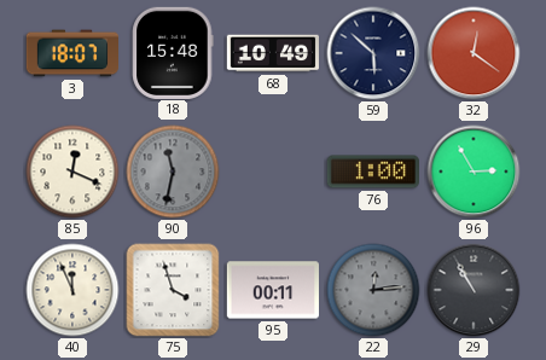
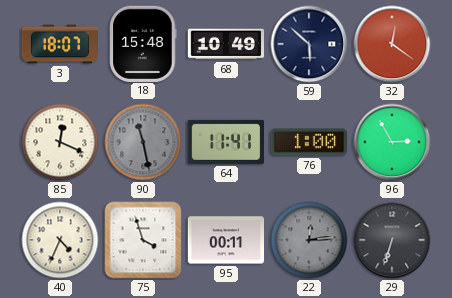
90: 11:32 -> 11:28 (143, 142)
64: none -> 11:41 (225, 142)
40: 11:56 -> 4:34 (60, 240)
29: 10:55 -> 6:33 (392, 240)
